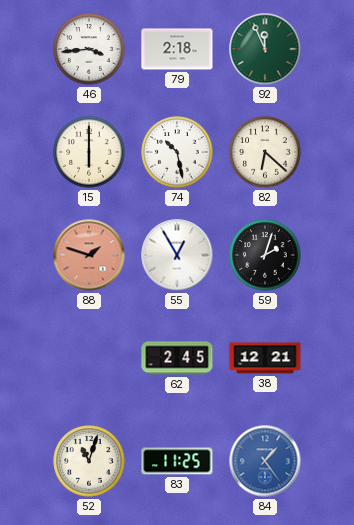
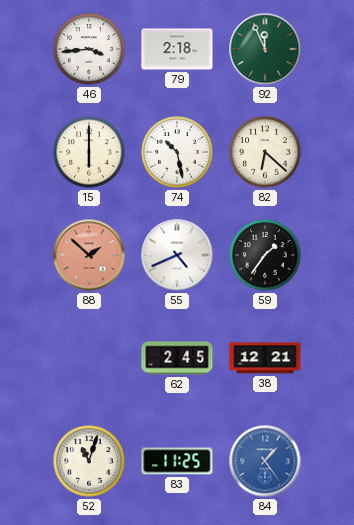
88: 1:48 -> 1:52 (89, 255)
55: 12:55 -> 4:41 (177, 255)
59: 2:03 -> 1:36 (265, 255)
